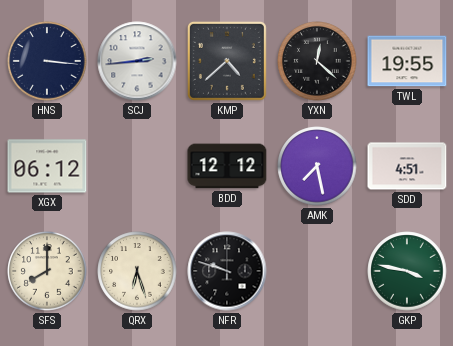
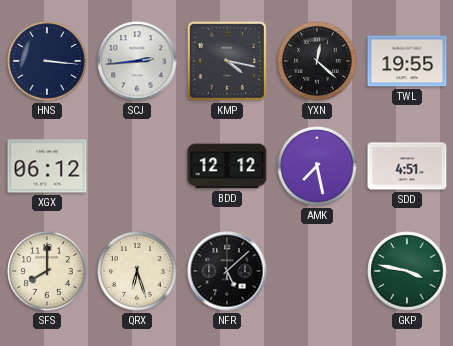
KMP: 4:38 -> 4:17 (227, 61)
NFR: 9:48 -> 5:08 (227, 271)
